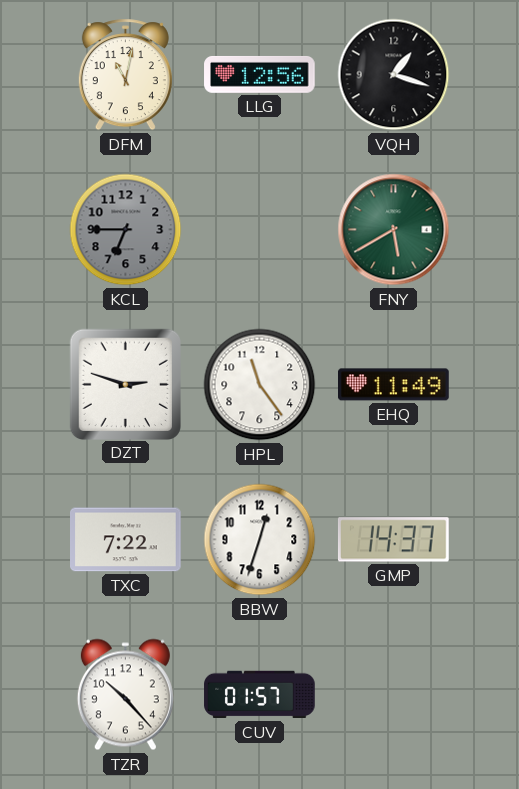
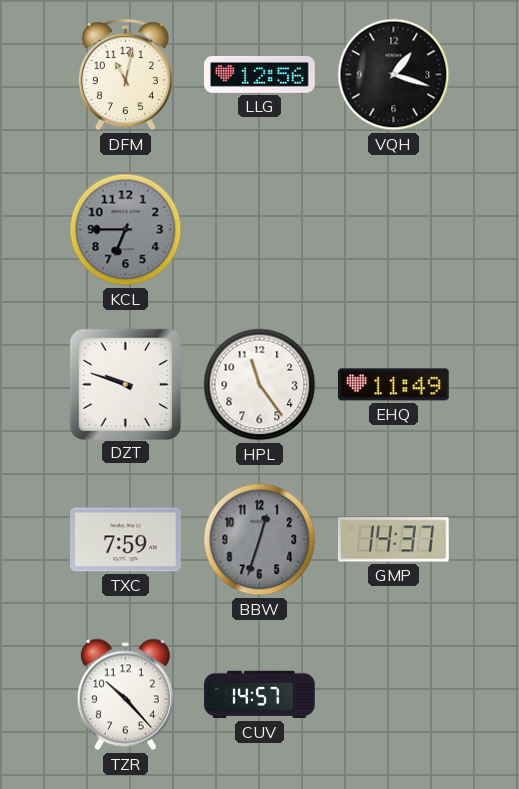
FNY: 5:40 -> none (394, 230)
DZT: 2:48 -> 9:48 (125, 384)
TXC: 7:22 -> 7:59 (126, 540)
BBW dial: white -> grey (260, 540)
CUV: 01:57 -> 14:57 (260, 695)
